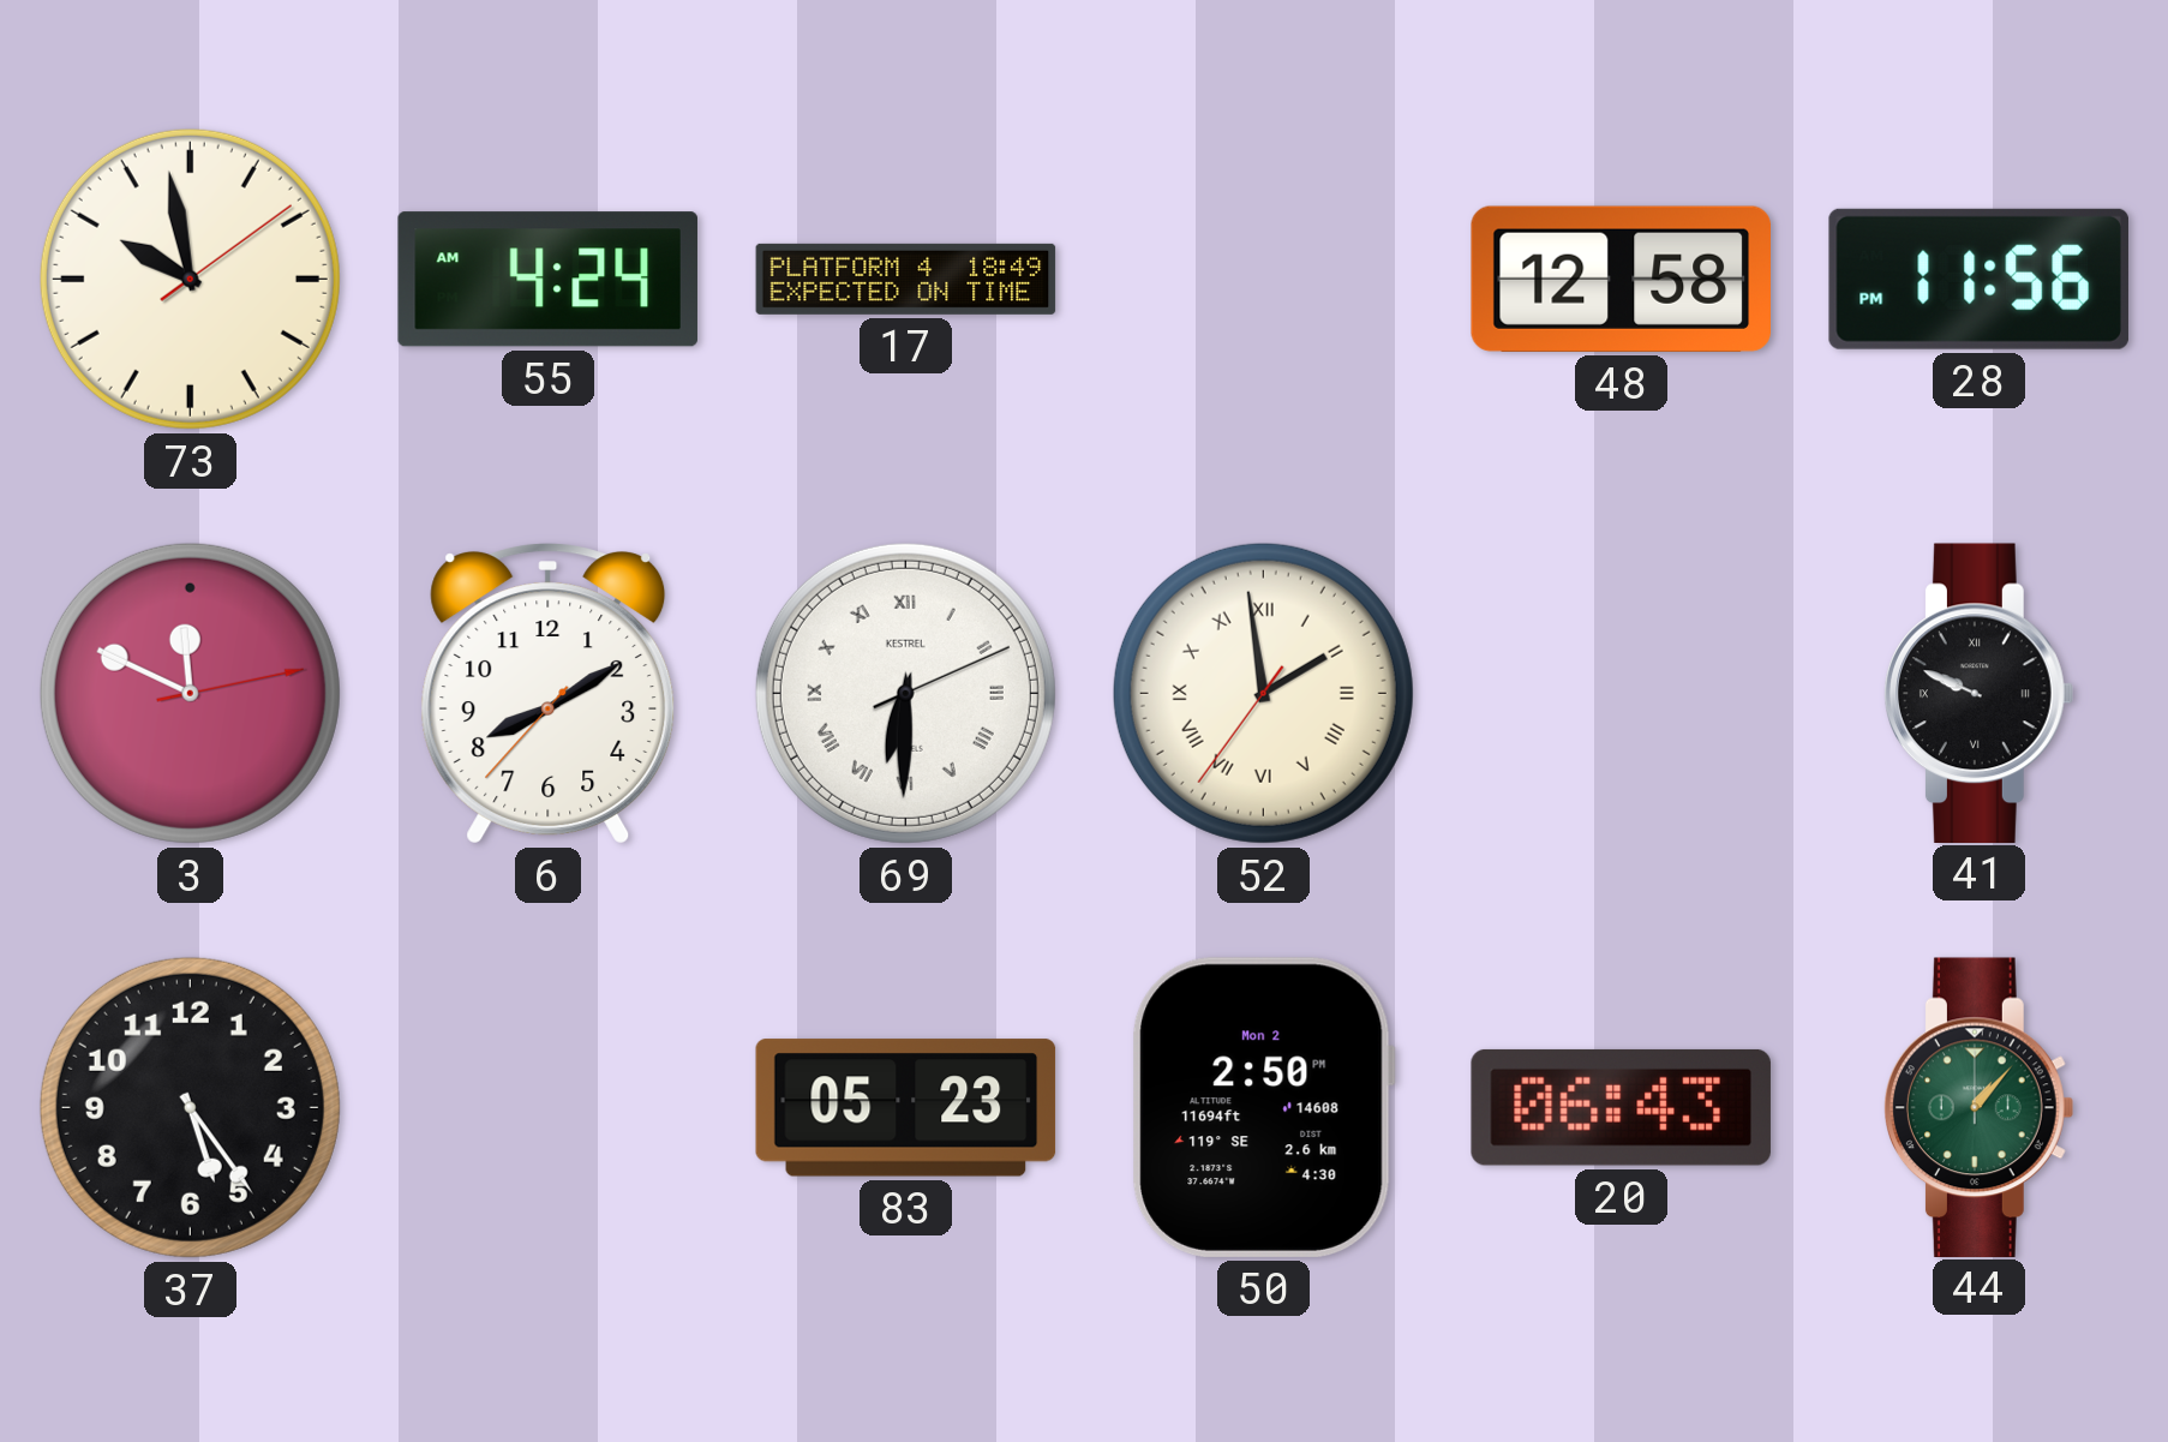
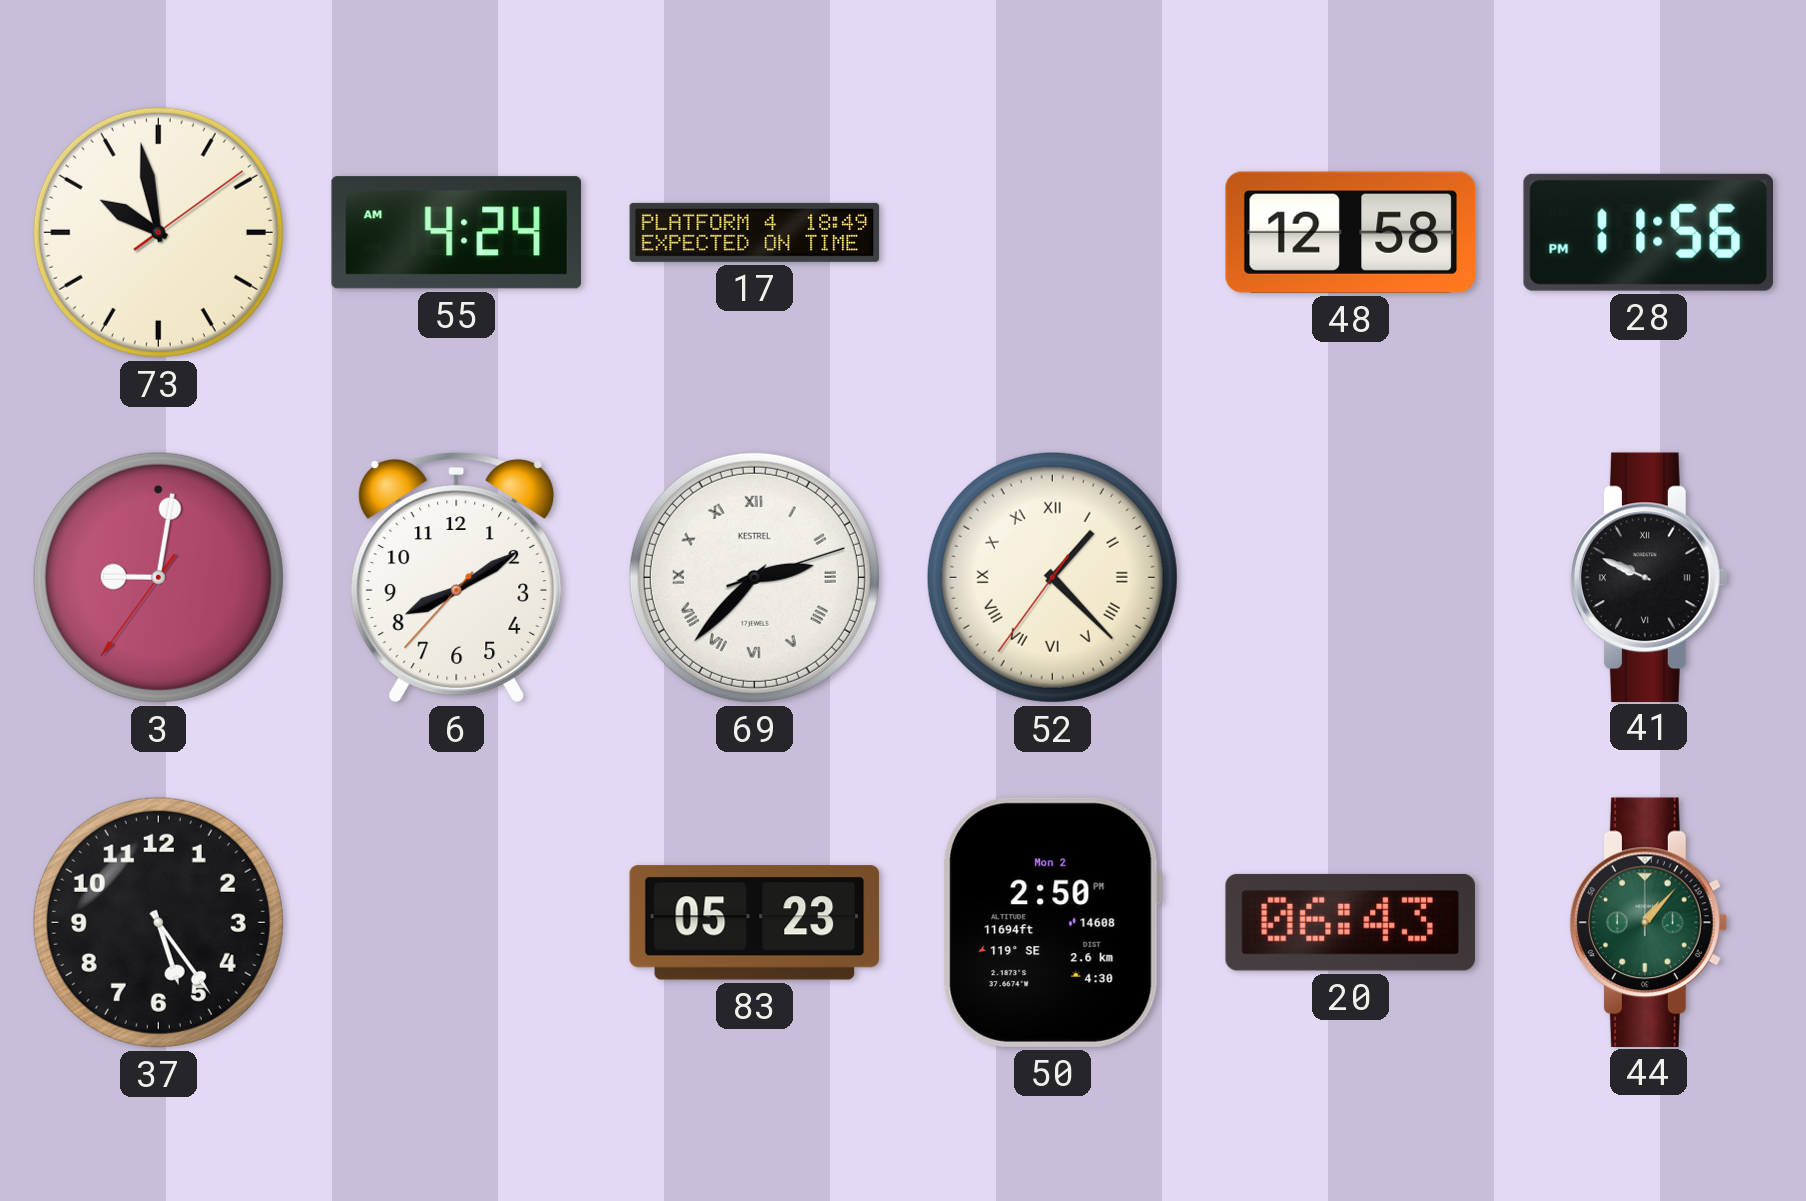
3: 11:49 -> 9:01 (158, 577)
69: 6:30 -> 2:37 (754, 577)
52: 1:58 -> 1:22 (1052, 577)
